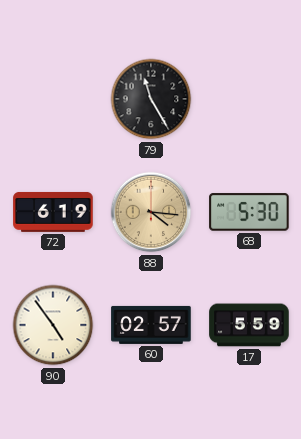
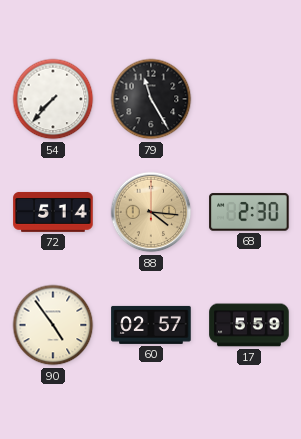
54: none -> 7:37 (53, 99)
72: 6:19 -> 5:14 (53, 212)
68: 5:30 -> 2:30 (249, 212)
